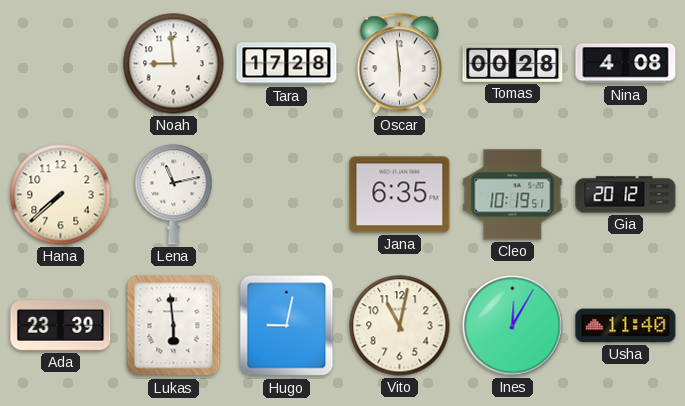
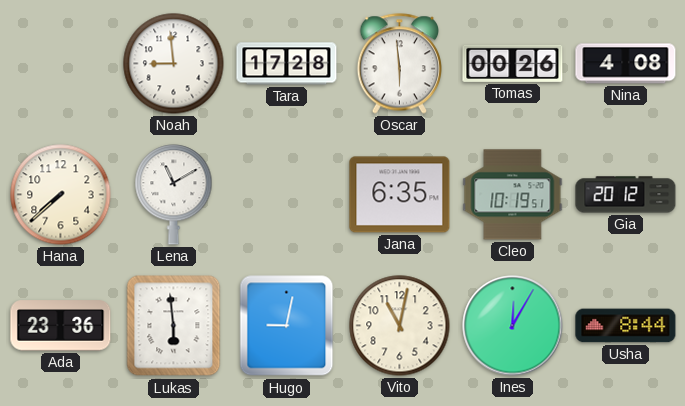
Tomas: 00:28 -> 00:26 (513, 63)
Lena: 11:13 -> 11:10 (174, 195)
Ada: 23:39 -> 23:36 (61, 326)
Usha: 11:40 -> 8:44 (626, 326)
